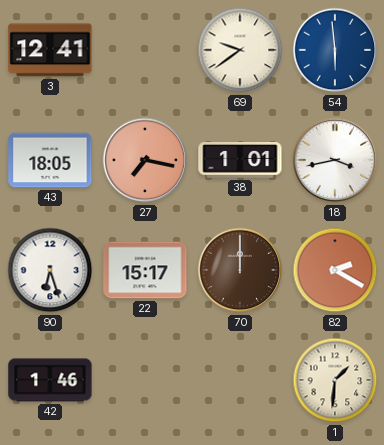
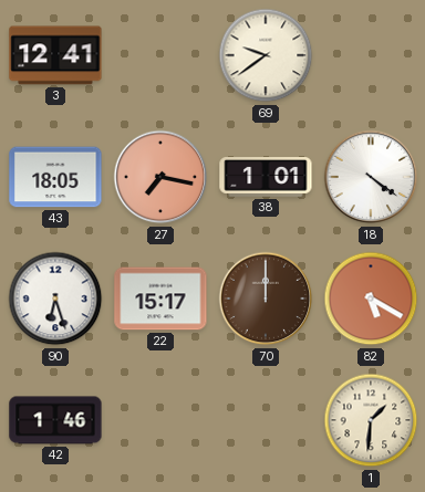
54: 5:59 -> none (335, 50)
18: 3:43 -> 4:21 (371, 177)
82: 2:20 -> 5:20 (371, 299)
